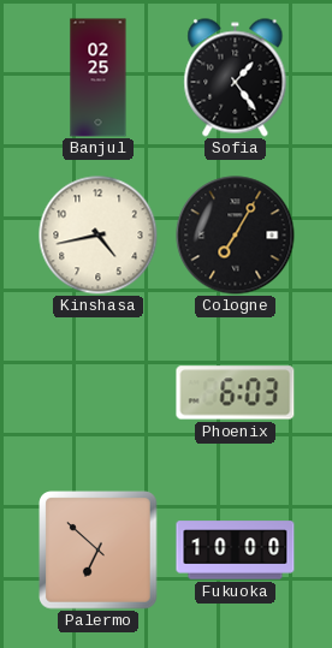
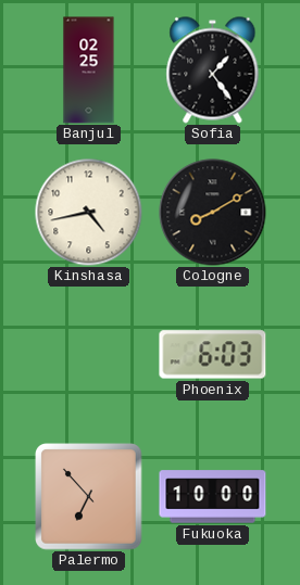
Cologne: 7:05 -> 8:10 (213, 213)
Palermo: 6:52 -> 6:53 (89, 497)
